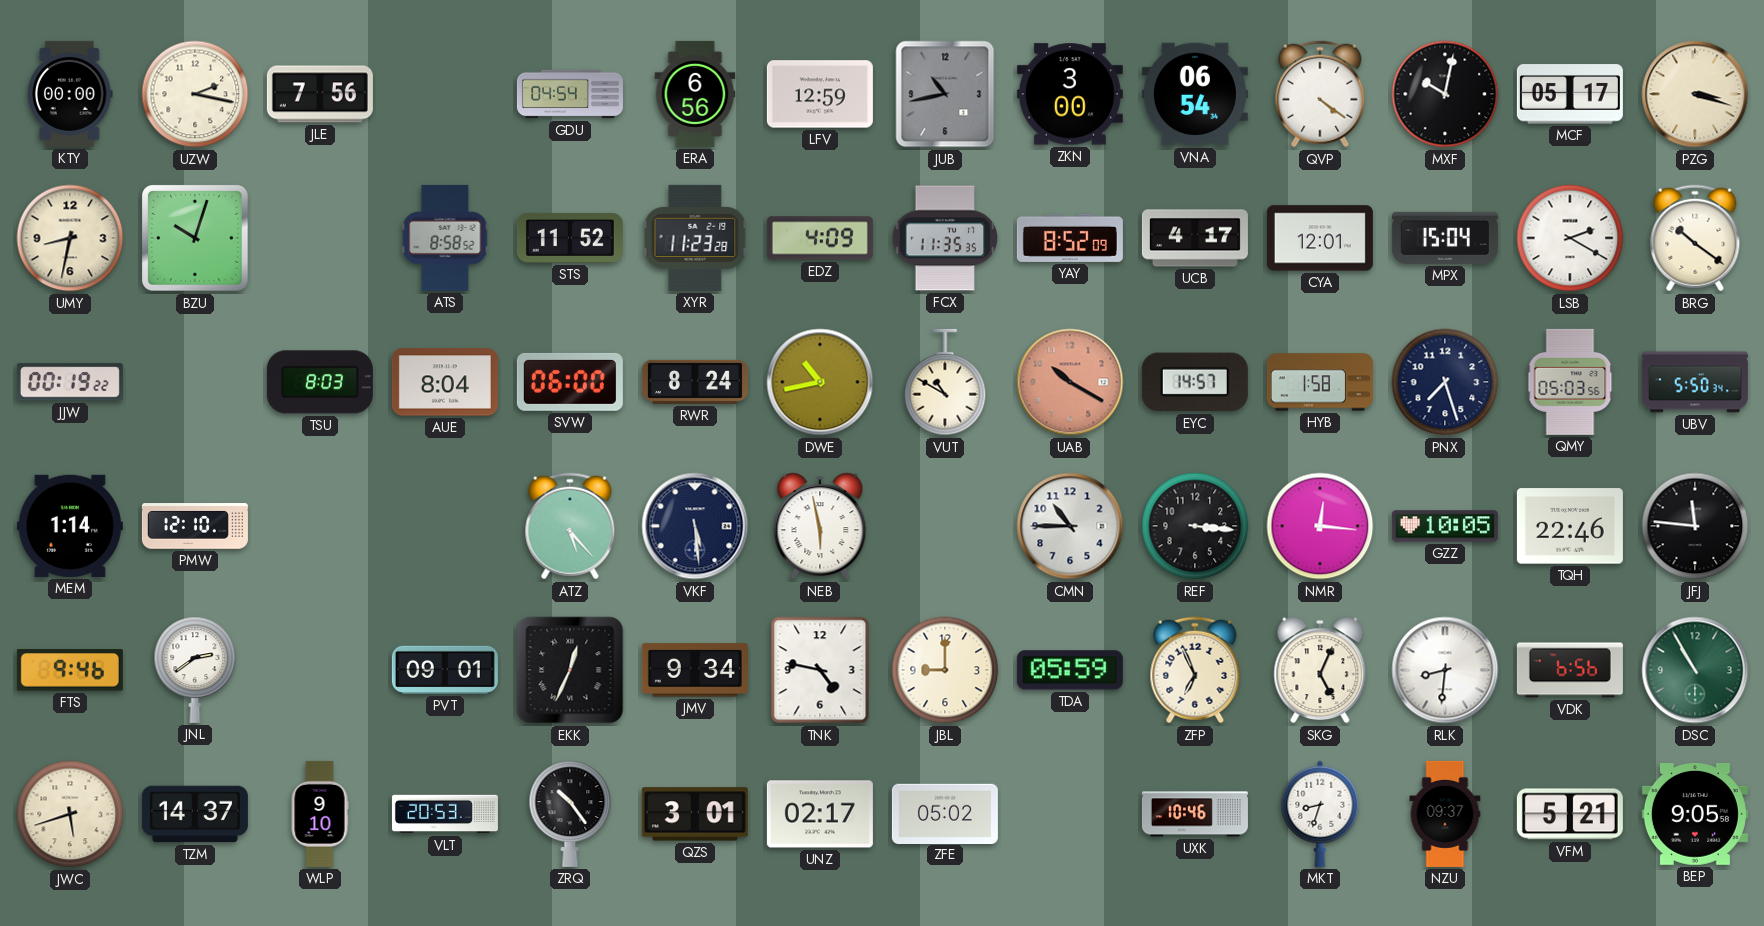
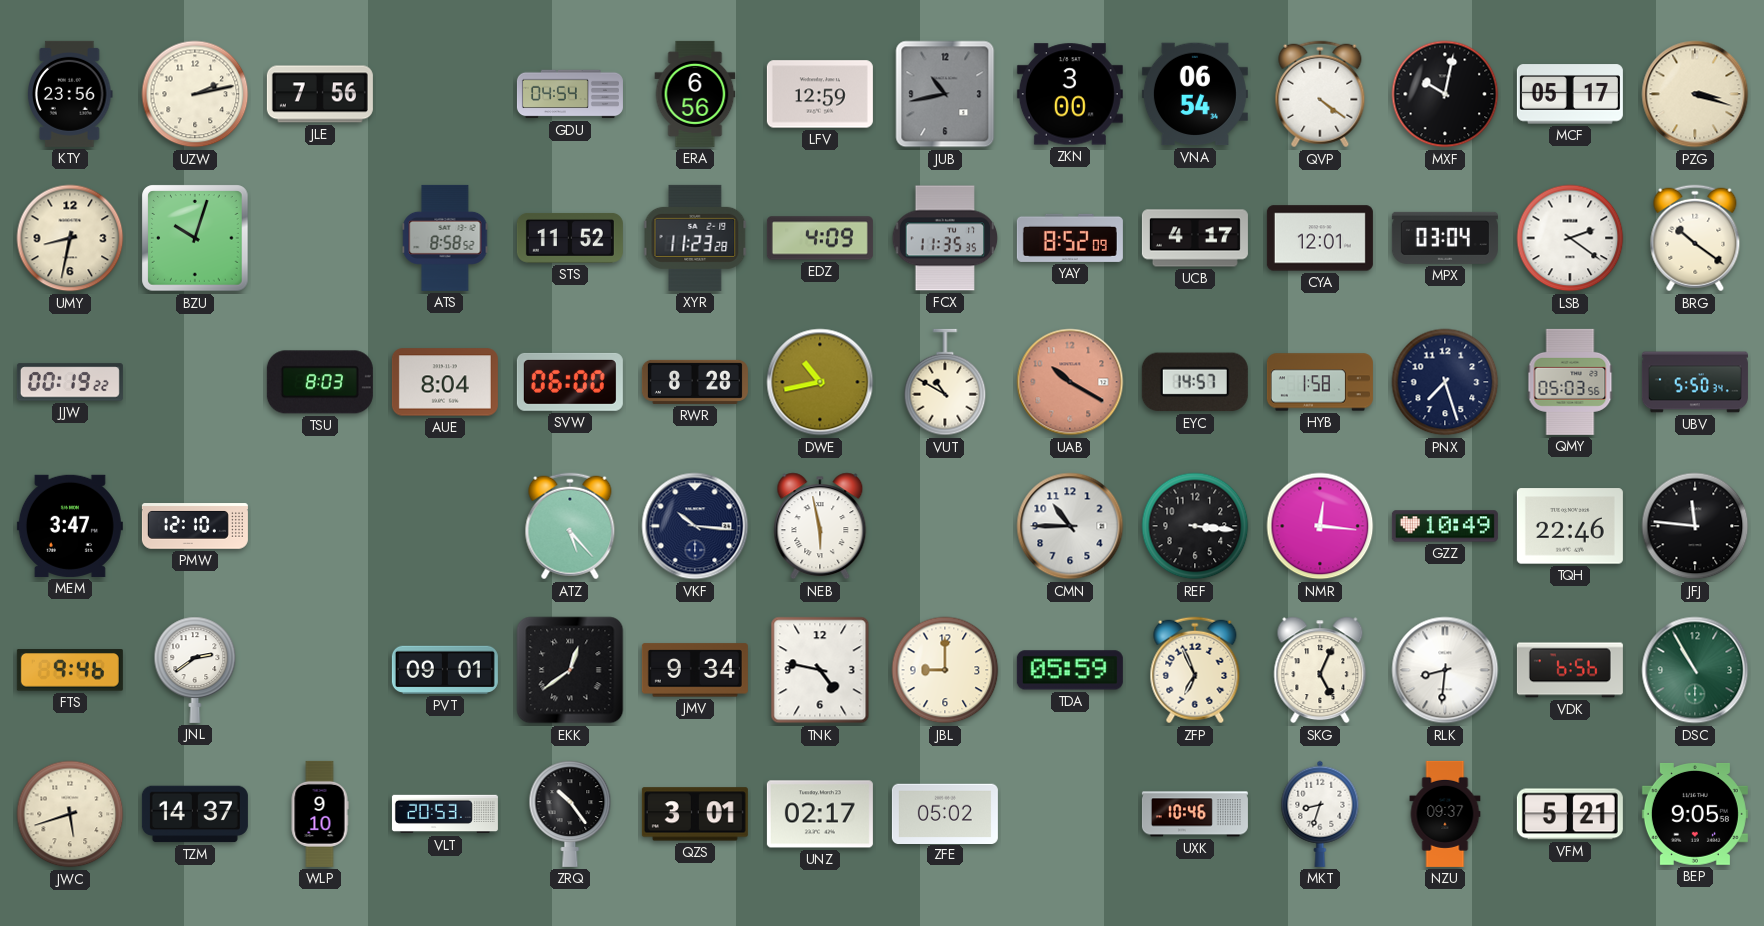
KTY: 00:00 -> 23:56 (71, 94)
UZW: 2:17 -> 2:13 (195, 94)
MPX: 15:04 -> 03:04 (1445, 238)
LSB: 2:20 -> 2:21 (1570, 238)
RWR: 8:24 -> 8:28 (695, 382)
MEM: 1:14 -> 3:47 (70, 526)
VKF: 5:29 -> 10:16 (695, 526)
GZZ: 10:05 -> 10:49 (1445, 526)
EKK: 12:34 -> 12:39 (570, 670)
